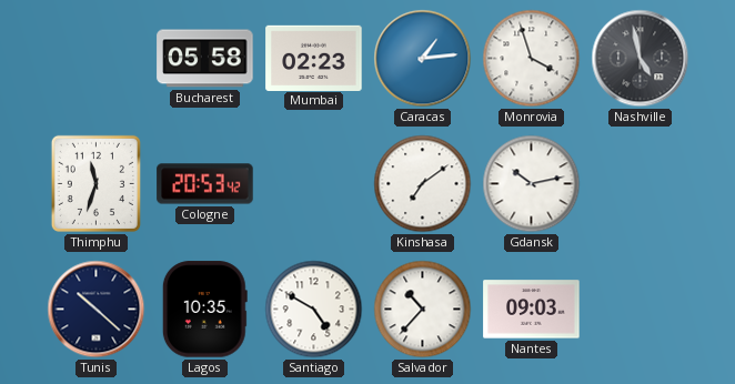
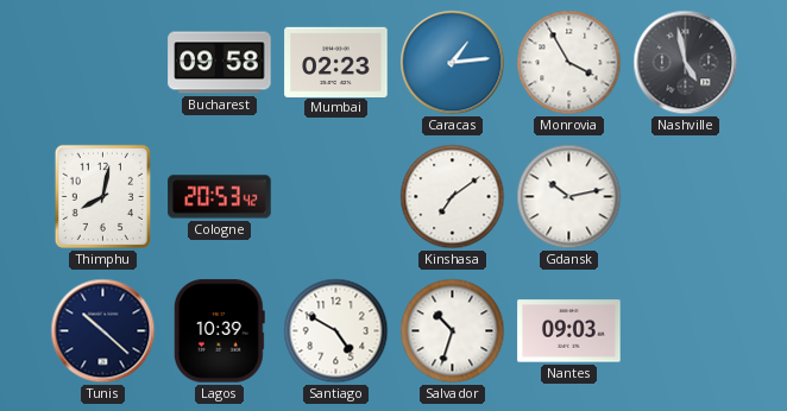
Bucharest: 05:58 -> 09:58 (220, 63)
Monrovia: 3:57 -> 3:55 (569, 63)
Thimphu: 11:33 -> 8:02 (102, 196)
Lagos: 10:35 -> 10:39 (219, 331)
Salvador: 10:37 -> 10:33 (453, 331)
